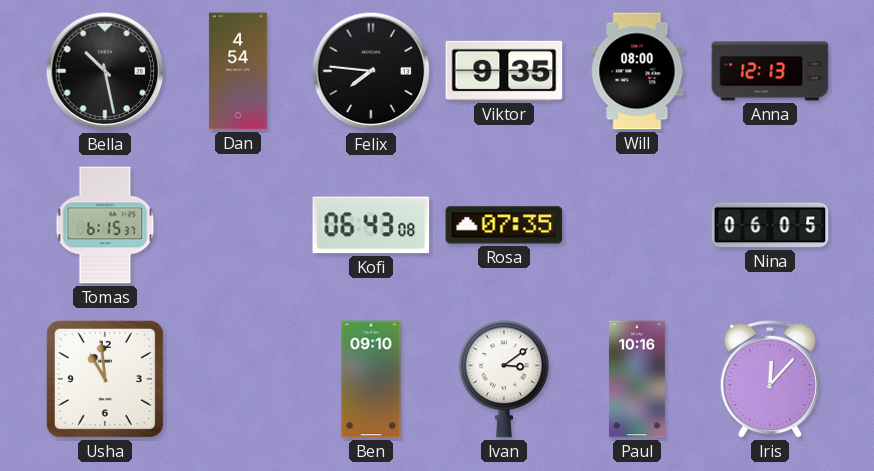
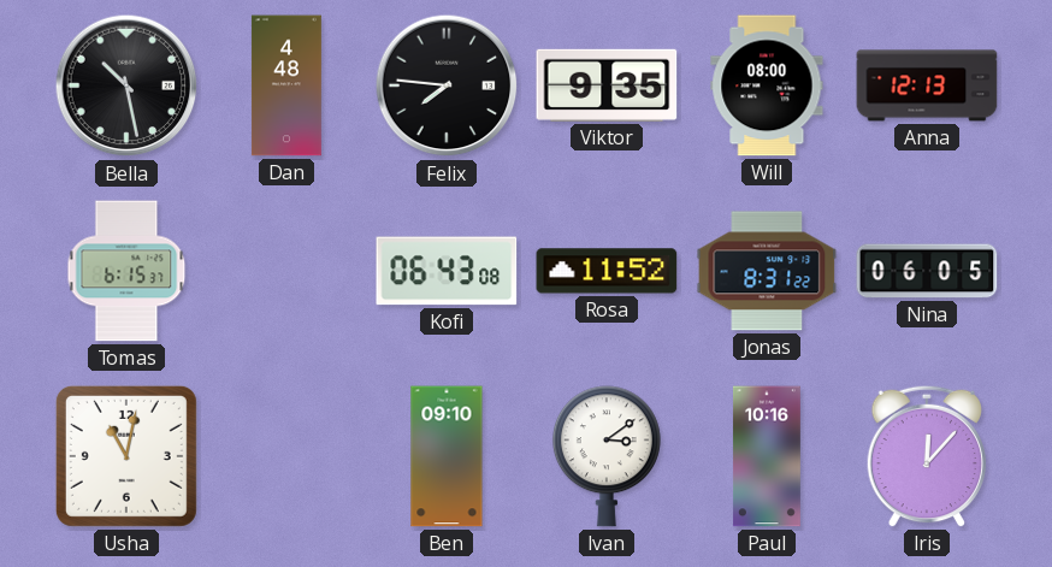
Dan: 4:54 -> 4:48 (286, 85)
Rosa: 07:35 -> 11:52 (607, 271)
Jonas: none -> 8:31 (767, 271)
Usha: 10:59 -> 11:02 (126, 456)
